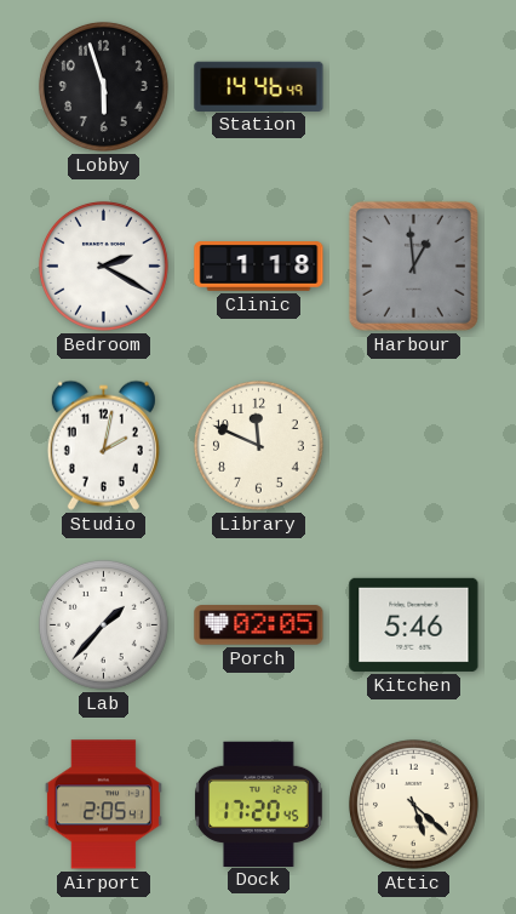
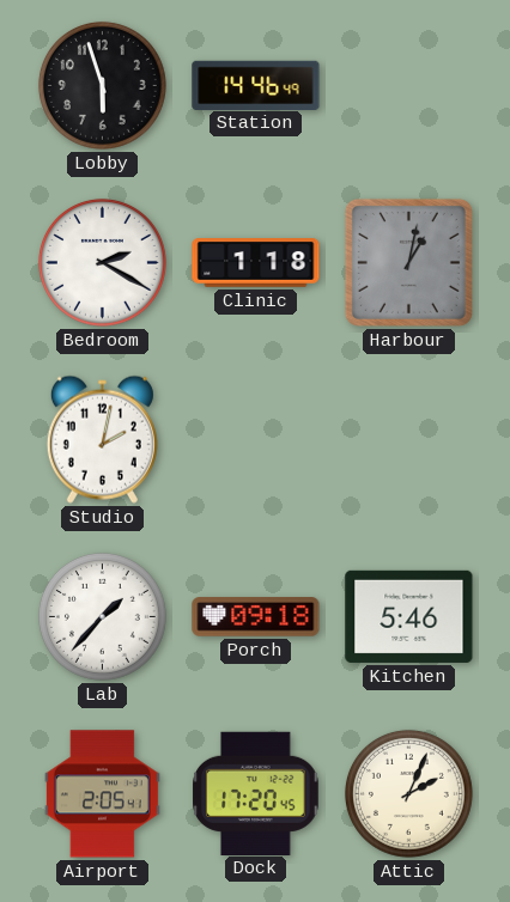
Harbour: 12:59 -> 1:02 (408, 262)
Library: 11:49 -> none (258, 445)
Porch: 02:05 -> 09:18 (256, 617)
Attic: 5:22 -> 2:04 (408, 793)
